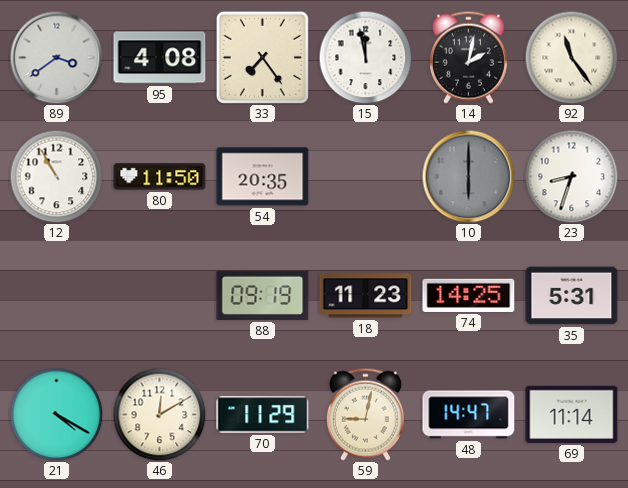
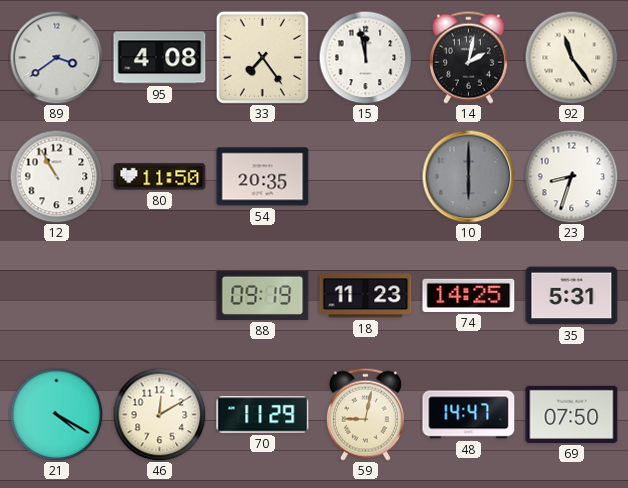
69: 11:14 -> 07:50 (572, 414)
